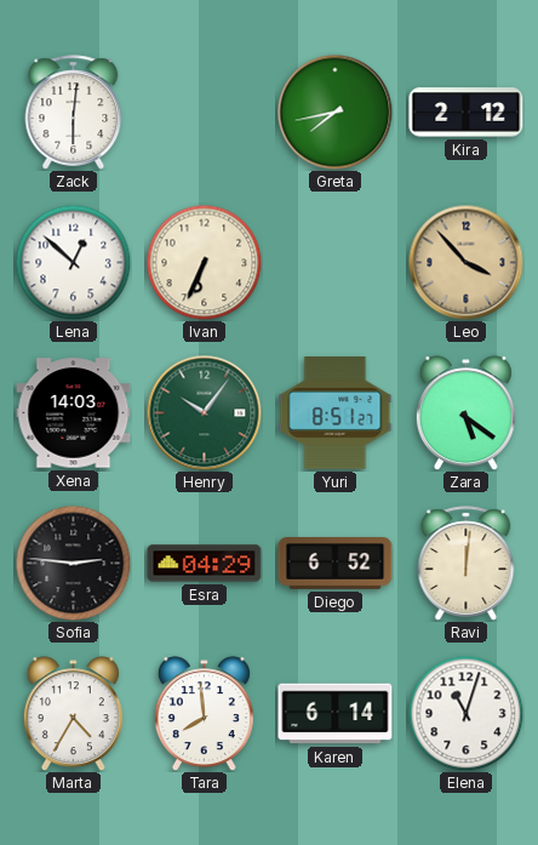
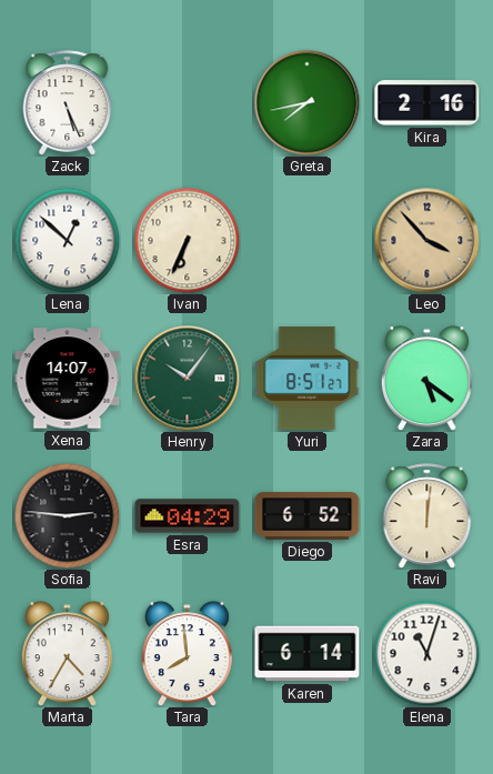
Zack: 6:01 -> 5:26 (68, 103)
Kira: 2:12 -> 2:16 (427, 103)
Xena: 14:03 -> 14:07 (68, 379)
